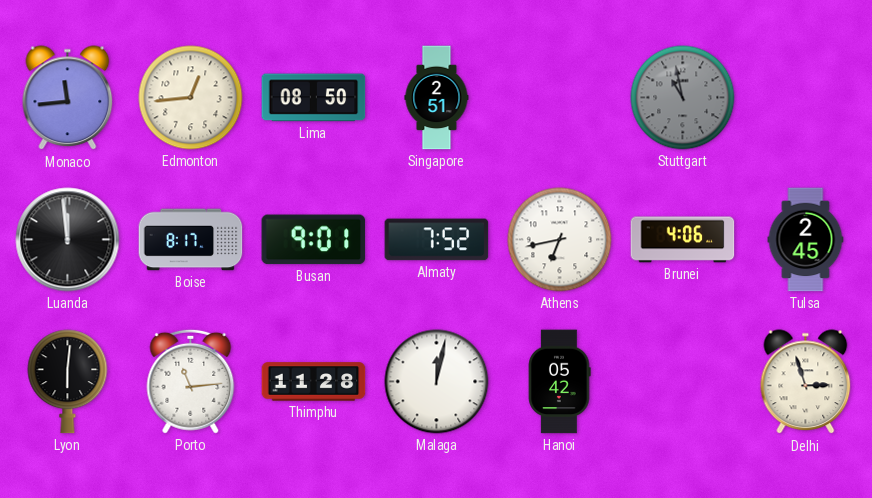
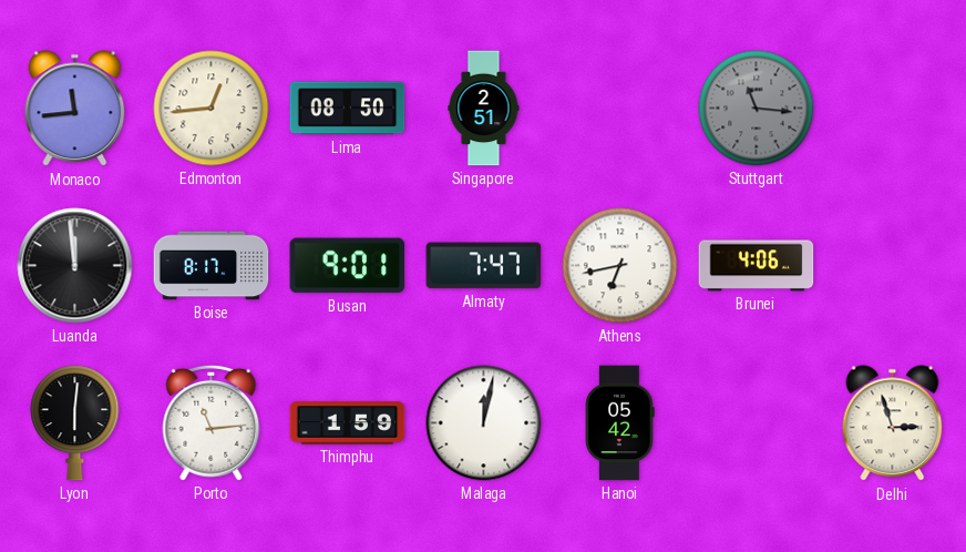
Stuttgart: 10:58 -> 11:16 (757, 109)
Almaty: 7:52 -> 7:47 (484, 266)
Tulsa: 2:45 -> none (806, 240)
Thimphu: 11:28 -> 1:59 (348, 423)
